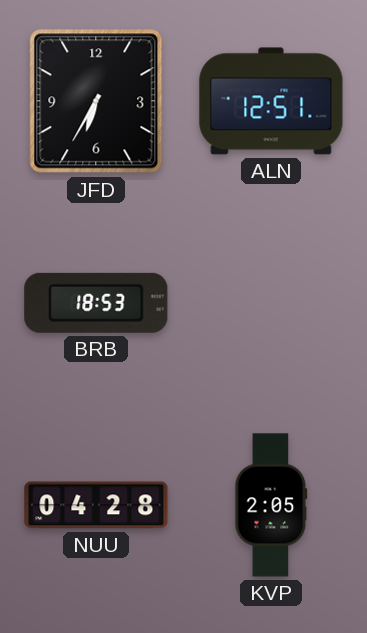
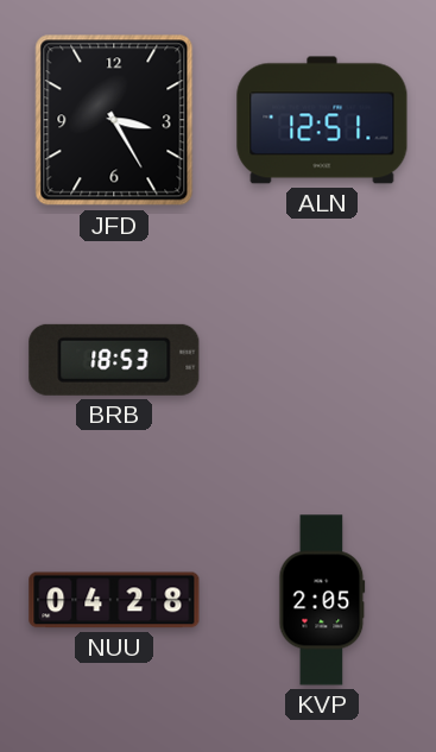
JFD: 6:35 -> 3:25 (114, 120)
